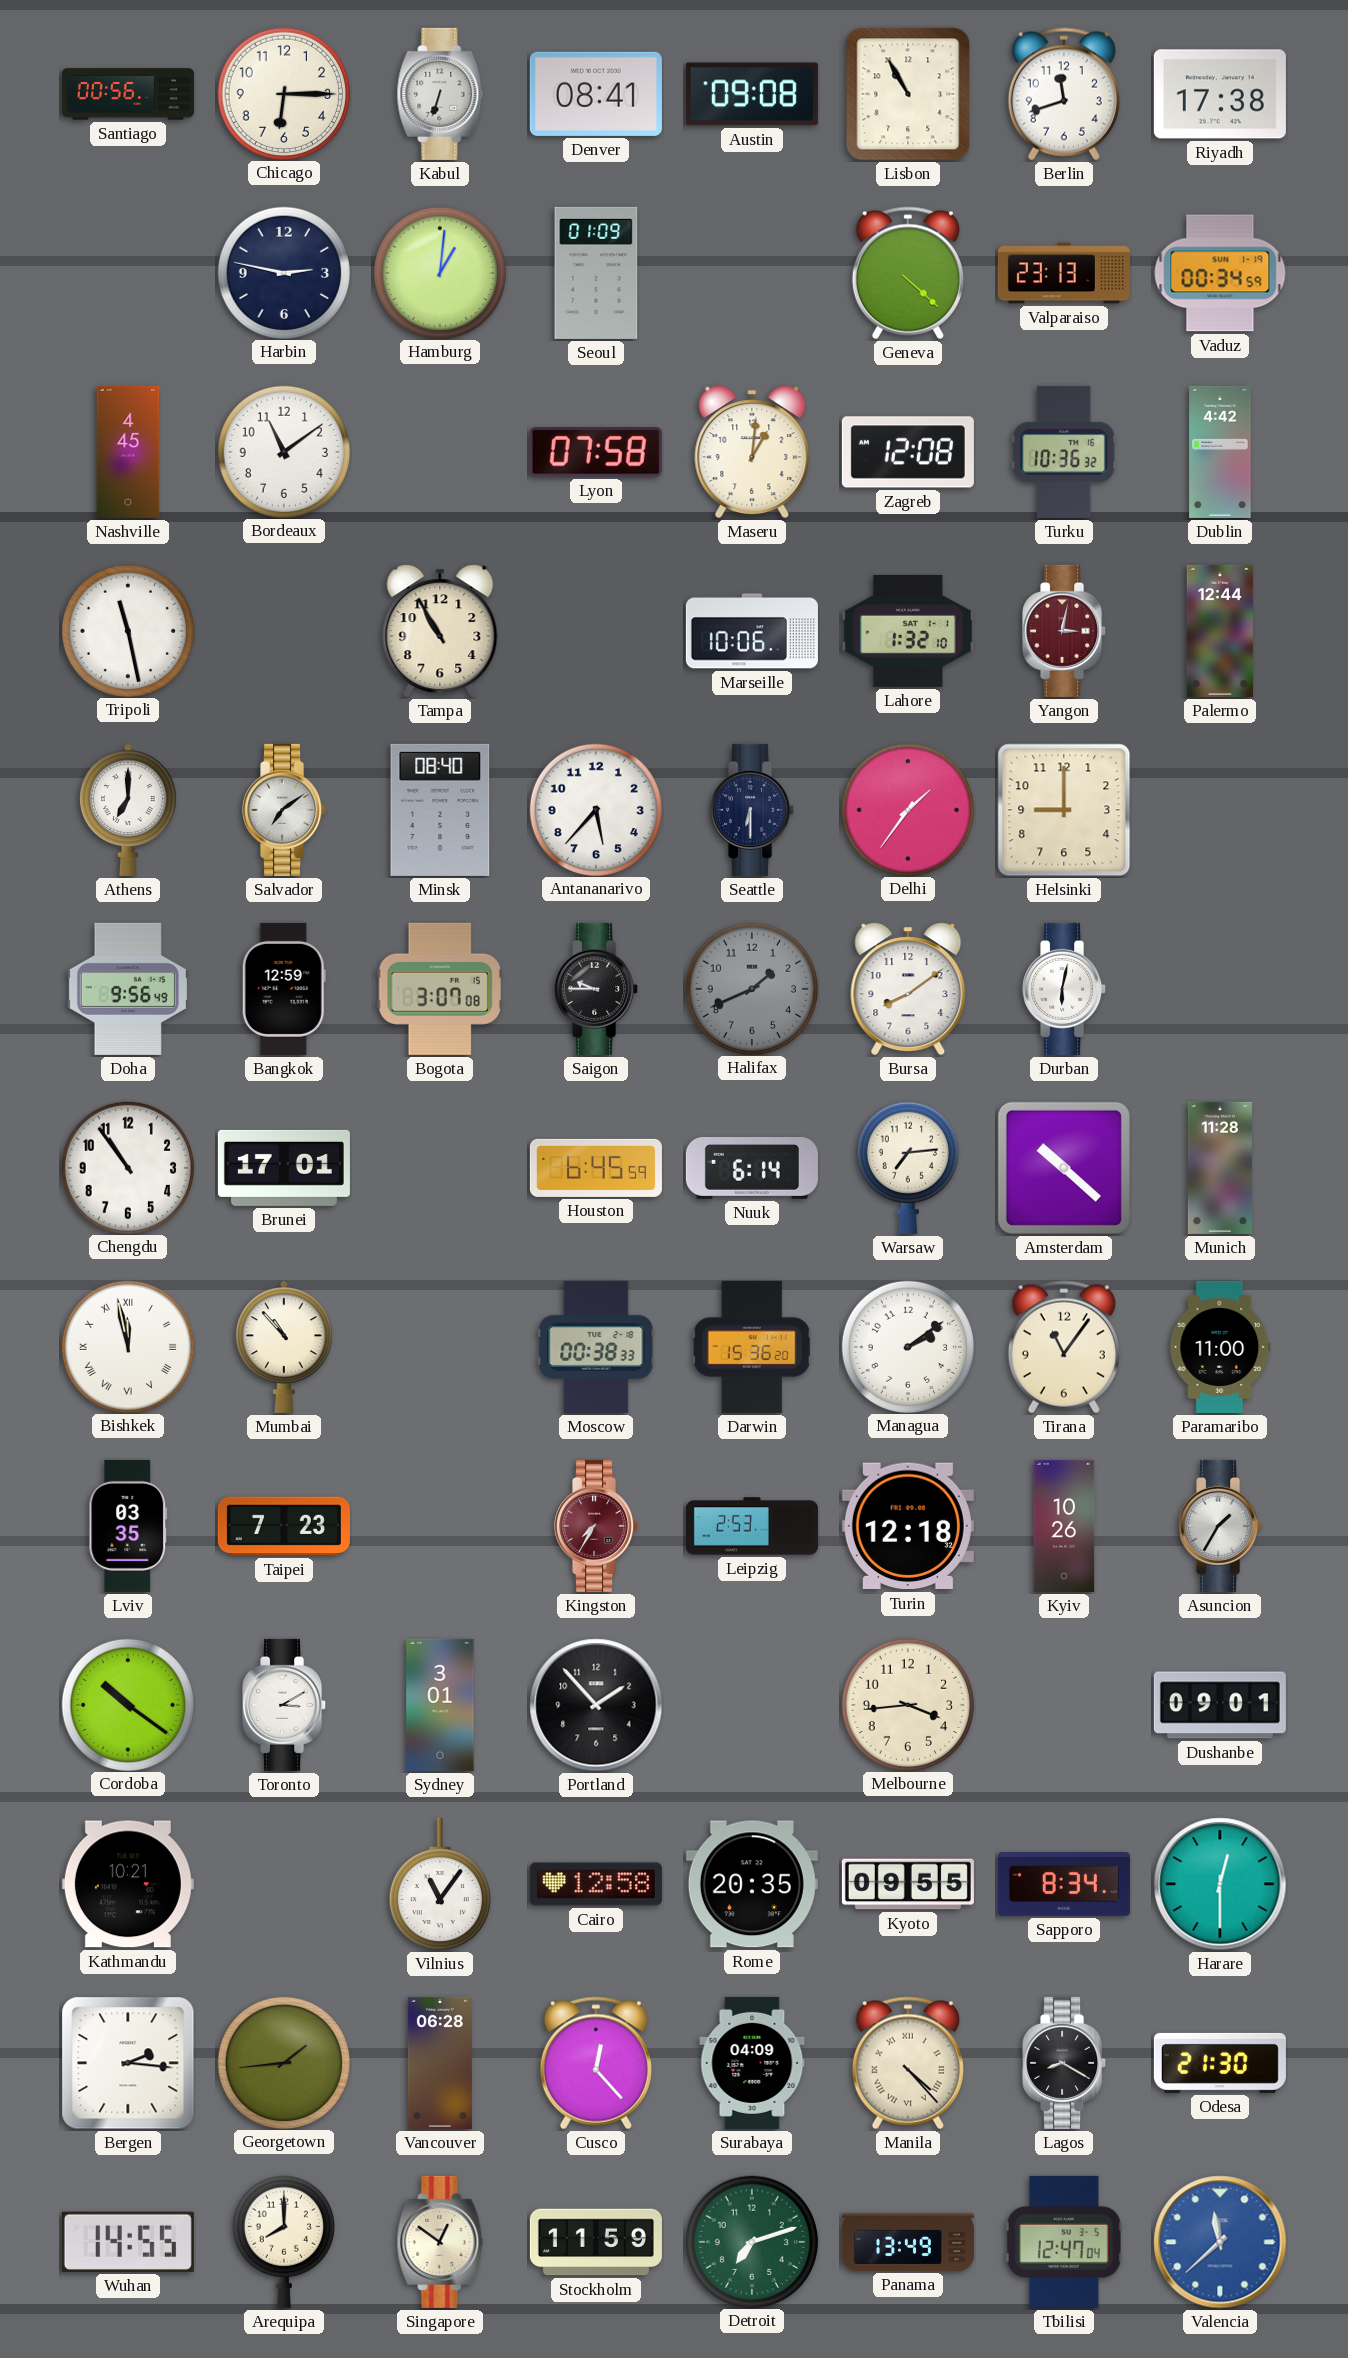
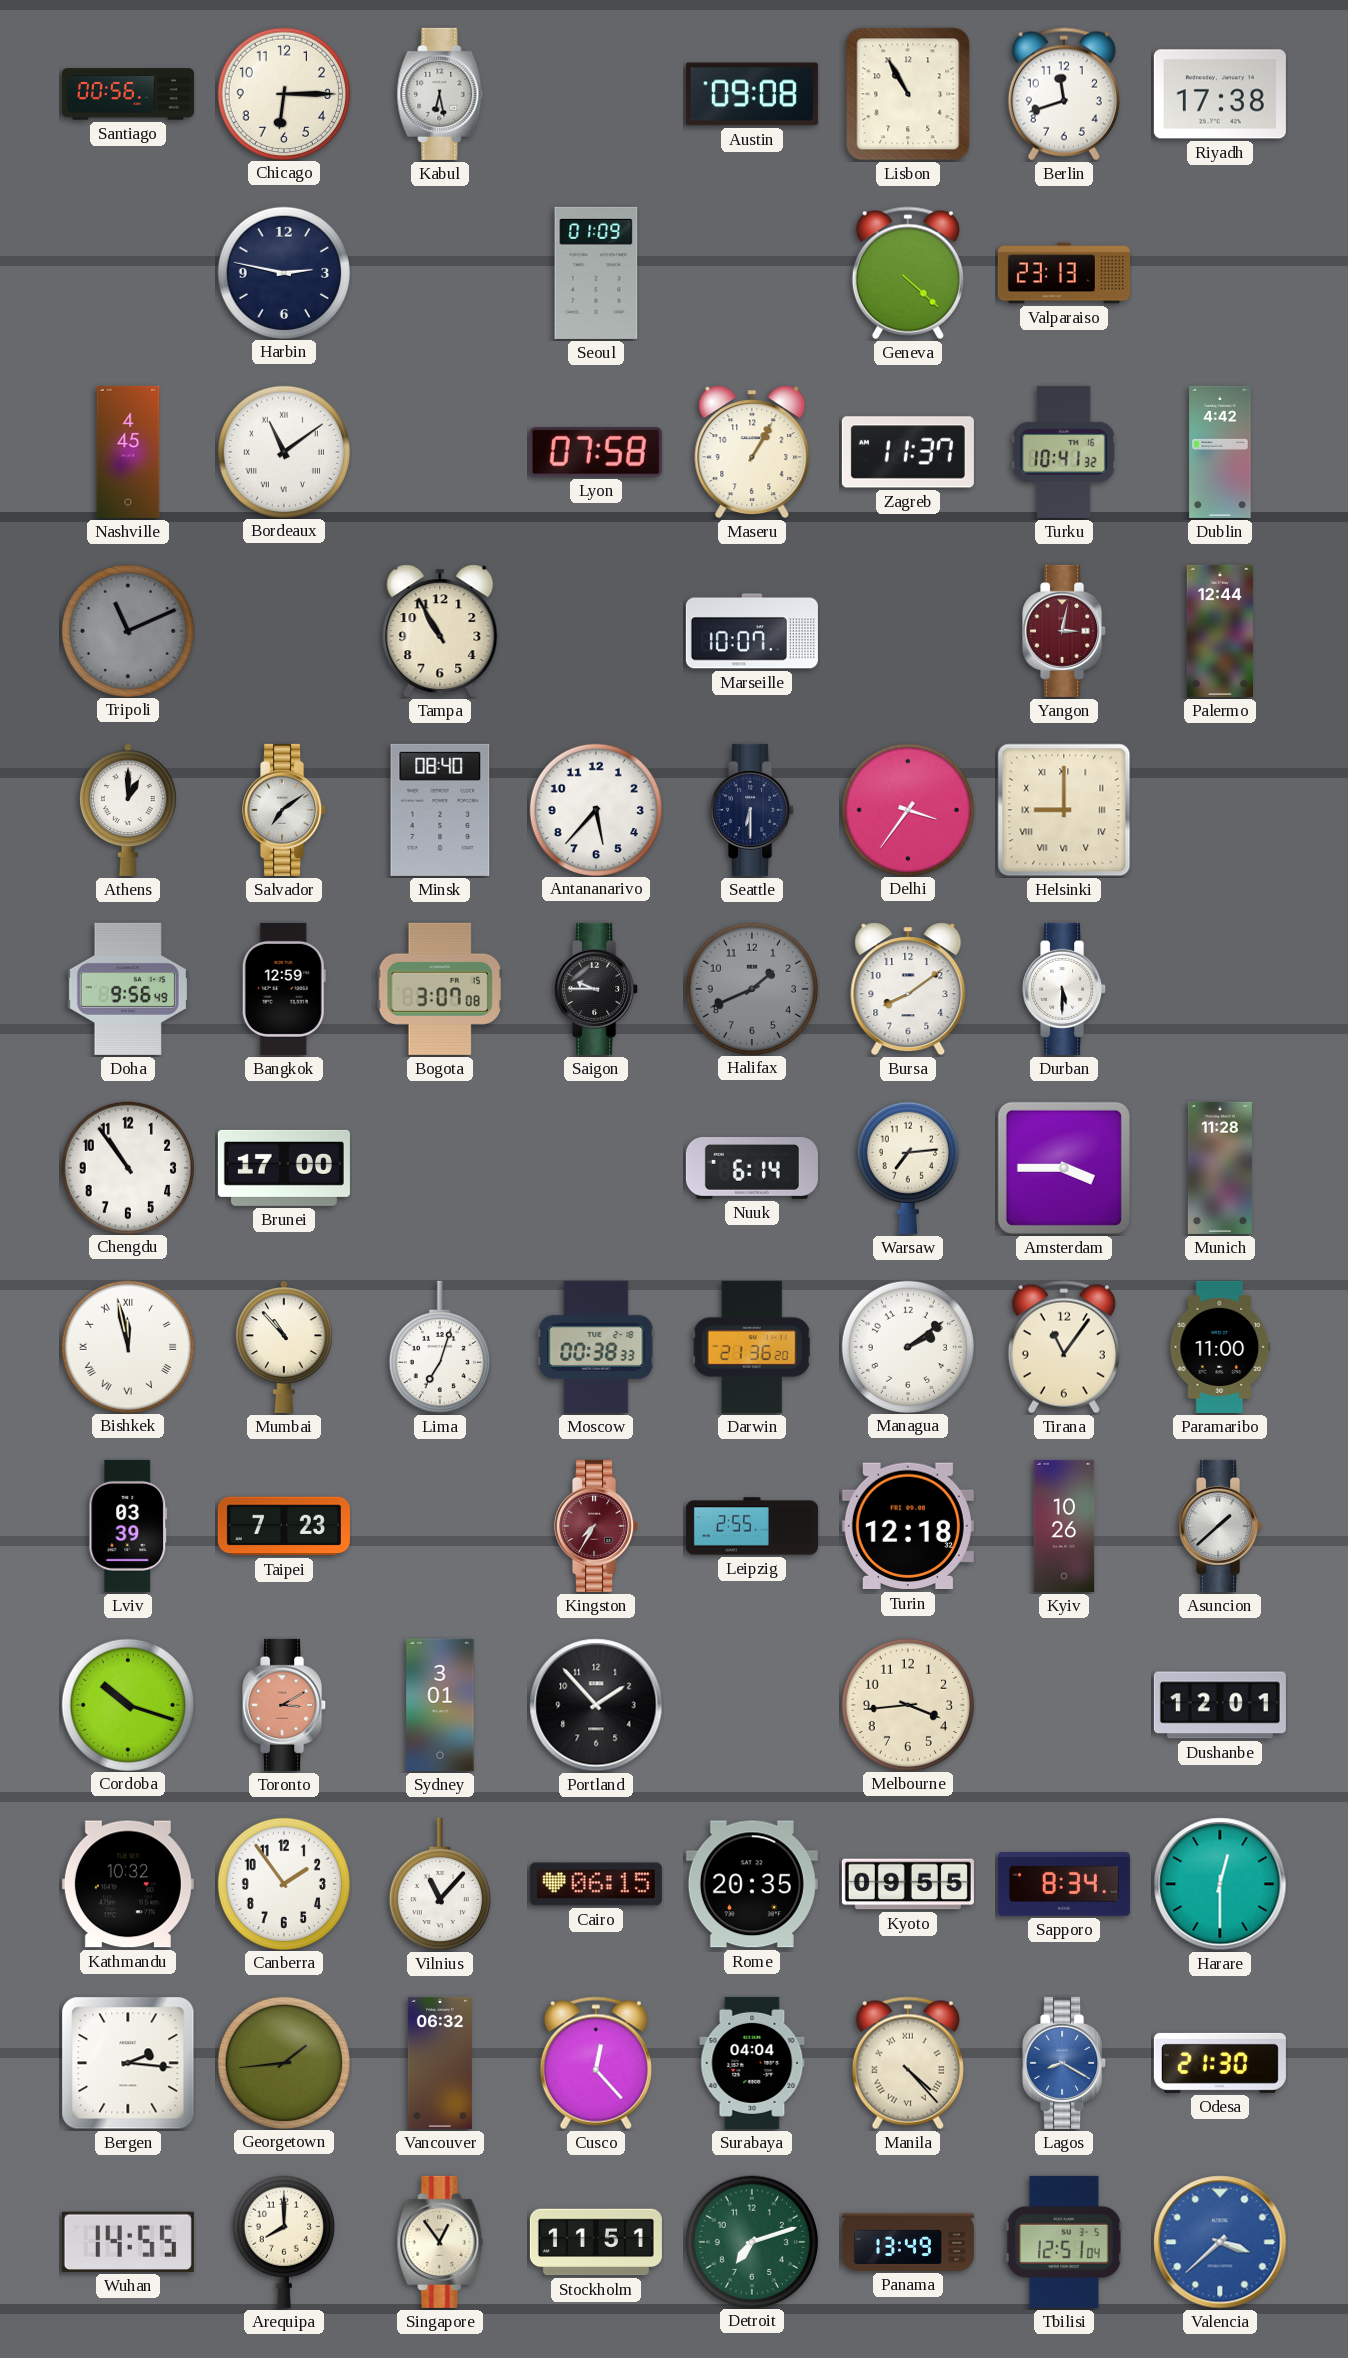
Kabul: 6:33 -> 6:28 (440, 94)
Denver: 08:41 -> none (596, 94)
Hamburg: 1:01 -> none (439, 272)
Vaduz: 00:34 -> none (1220, 273)
Bordeaux numerals: Arabic -> Roman (283, 451)
Maseru: 1:01 -> 1:05 (752, 452)
Zagreb: 12:08 -> 11:37 (908, 452)
Turku: 10:36 -> 10:41 (1065, 452)
Tripoli: 11:28 -> 11:11 (127, 630)
Tripoli dial: white -> grey (127, 630)
Marseille: 10:06 -> 10:07 (752, 631)
Lahore: 1:32 -> none (908, 631)
Athens: 7:00 -> 1:00 (129, 810)
Delhi: 1:36 -> 3:36 (907, 809)
Helsinki numerals: Arabic -> Roman (1064, 810)
Durban: 6:02 -> 5:30 (1065, 989)
Brunei: 17:01 -> 17:00 (284, 1168)
Houston: 6:45 -> none (596, 1168)
Amsterdam: 10:22 -> 3:45 (1064, 1168)
Lima: none -> 7:03 (440, 1347)
Darwin: 15:36 -> 21:36 (752, 1347)
Lviv: 03:35 -> 03:39 (128, 1526)
Leipzig: 2:53 -> 2:55 (752, 1526)
Asuncion: 1:35 -> 1:38 (1221, 1526)
Cordoba: 10:21 -> 10:18 (127, 1704)
Toronto dial: white -> salmon (285, 1705)
Dushanbe: 09:01 -> 12:01 (1220, 1705)
Kathmandu: 10:21 -> 10:32 (128, 1884)
Canberra: none -> 1:54 (283, 1883)
Vilnius: 11:06 -> 11:07 (440, 1884)
Cairo: 12:58 -> 06:15 (596, 1884)
Vancouver: 06:28 -> 06:32 (440, 2063)
Surabaya: 04:09 -> 04:04 (752, 2063)
Lagos dial: black -> blue (1065, 2063)
Singapore: 12:51 -> 12:54 (440, 2242)
Stockholm: 11:59 -> 11:51 (596, 2242)
Tbilisi: 12:47 -> 12:51 (1064, 2242)
Valencia: 11:38 -> 3:38 (1220, 2242)
